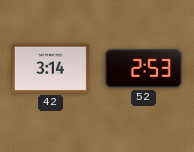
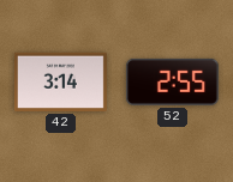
52: 2:53 -> 2:55 (172, 81)
